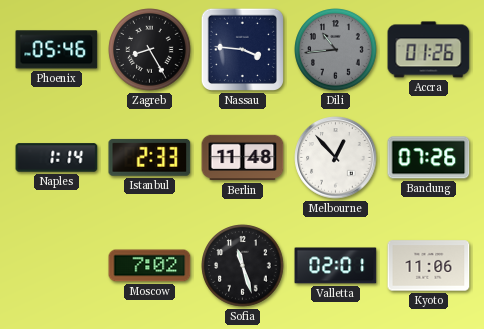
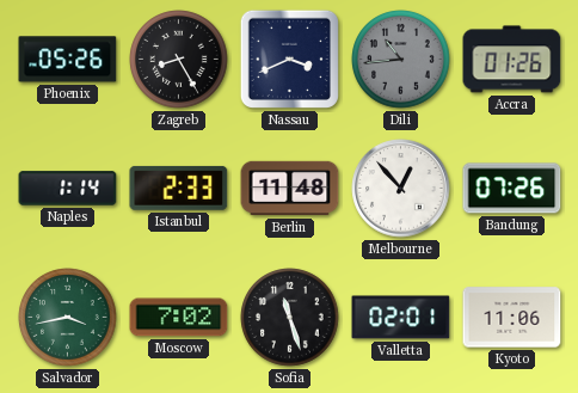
Phoenix: 05:46 -> 05:26 (68, 60)
Nassau: 3:46 -> 3:41 (289, 59)
Salvador: none -> 3:43 (68, 318)
